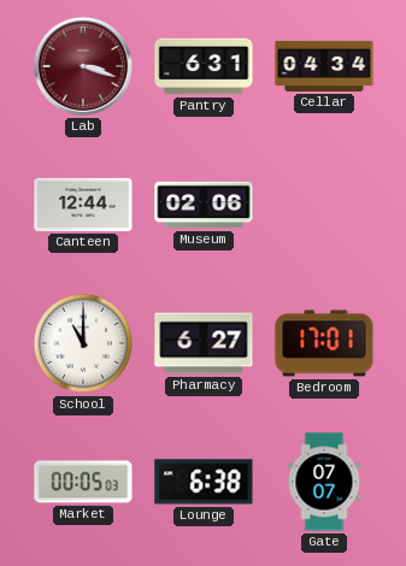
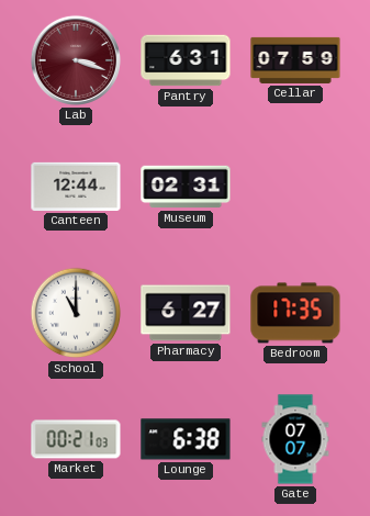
Cellar: 04:34 -> 07:59 (295, 60)
Museum: 02:06 -> 02:31 (186, 187)
Bedroom: 17:01 -> 17:35 (295, 313)
Market: 00:05 -> 00:21 (76, 439)
